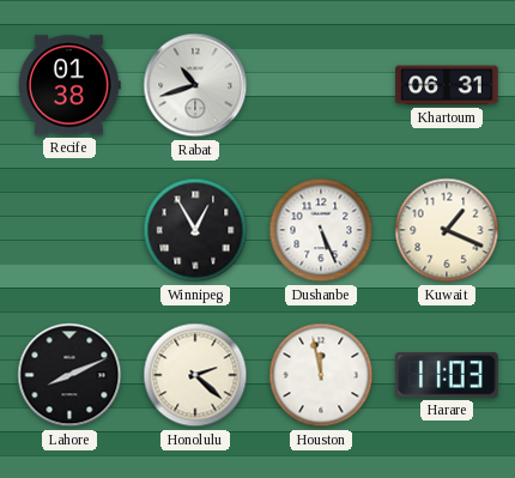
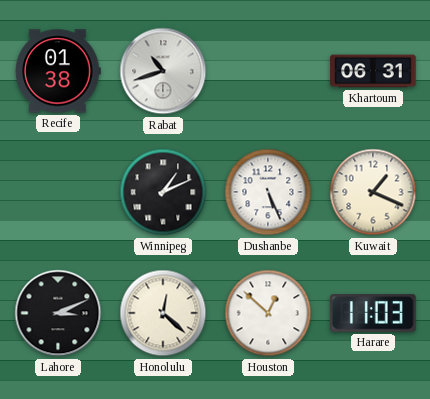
Winnipeg: 12:55 -> 1:11 (163, 192)
Lahore: 8:11 -> 3:11 (58, 313)
Honolulu: 2:22 -> 12:22 (163, 313)
Houston: 11:58 -> 12:52 (268, 313)
